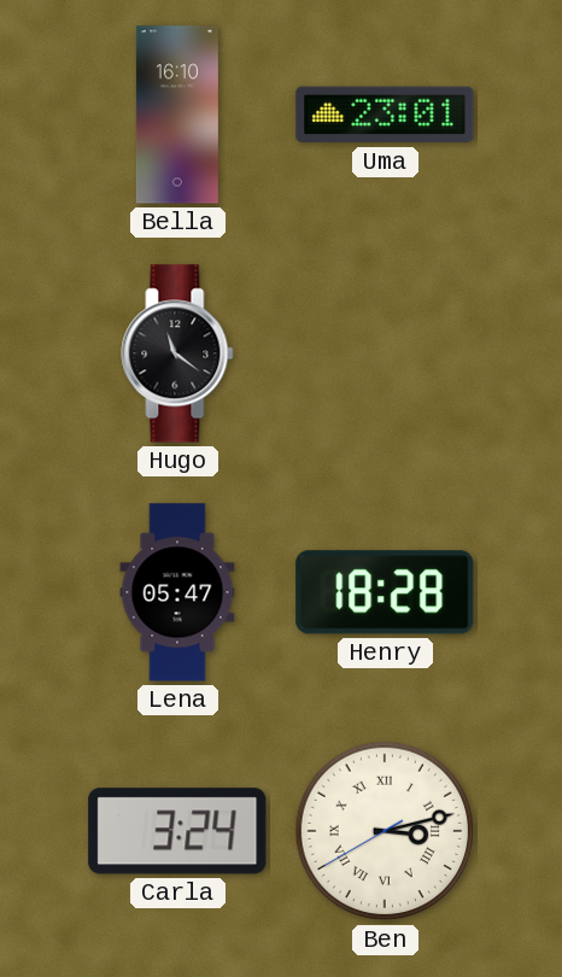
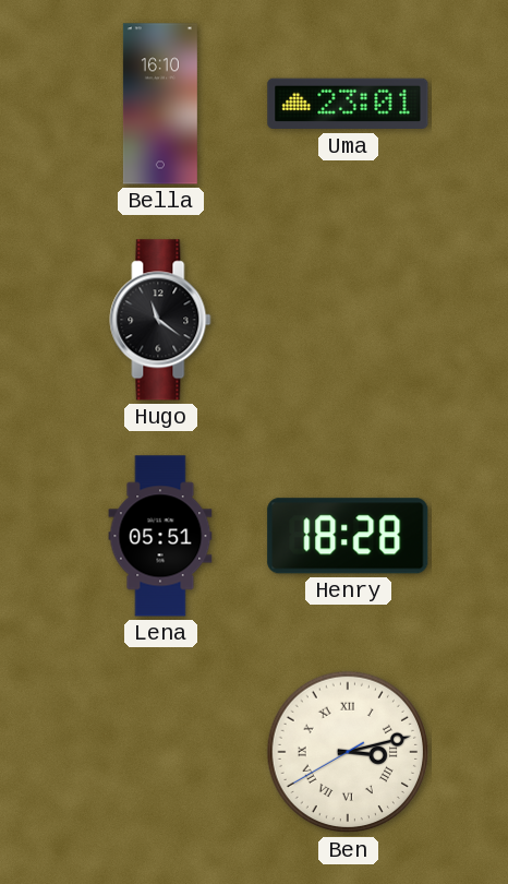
Lena: 05:47 -> 05:51 (160, 536)
Carla: 3:24 -> none (177, 831)
